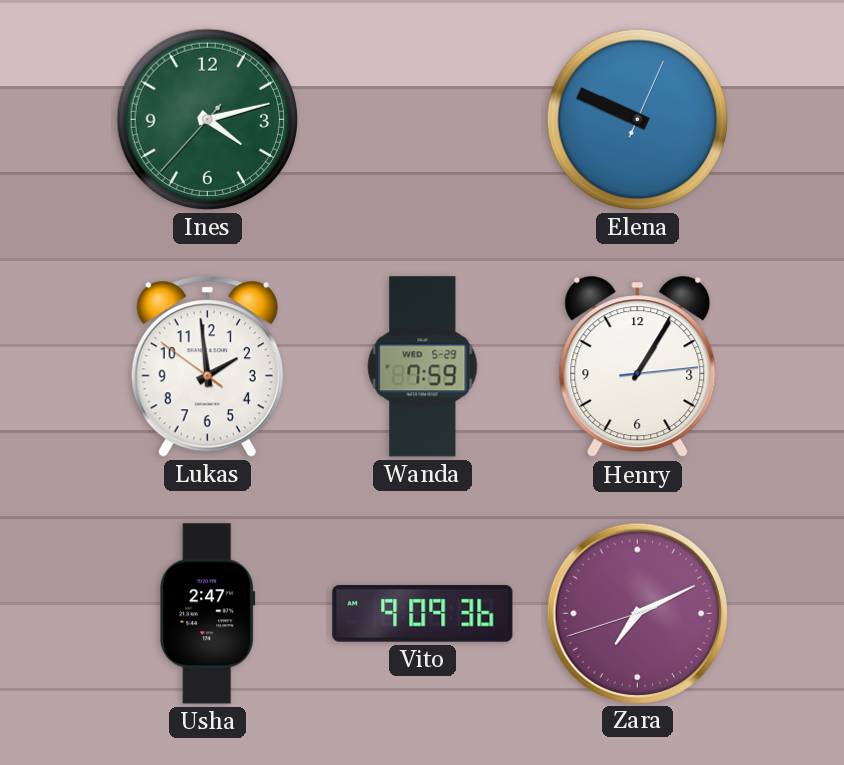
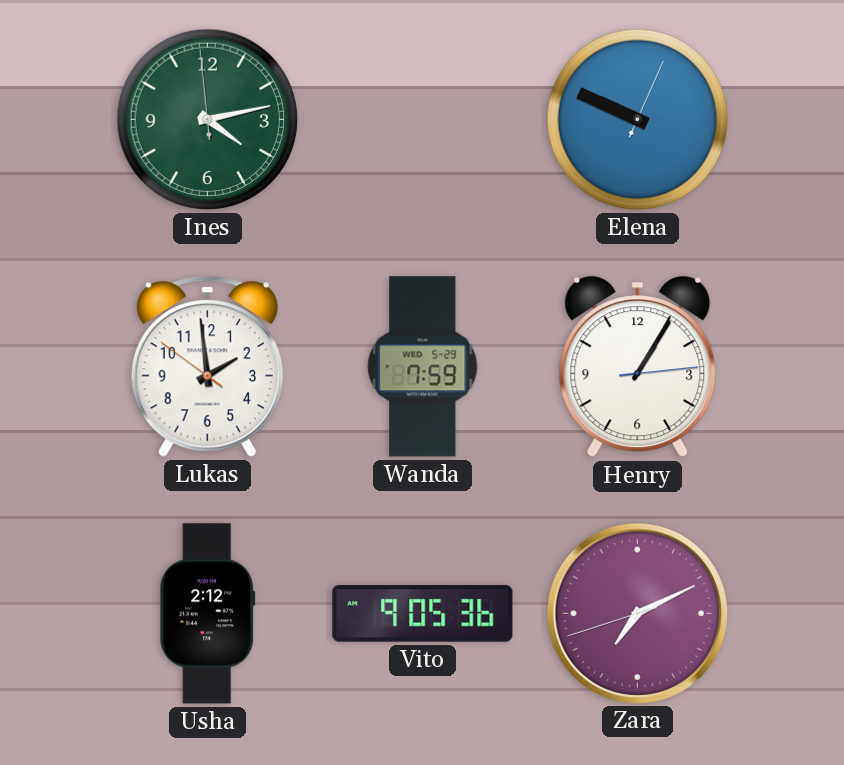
Ines: 4:12:37 -> 4:12:59 (207, 119)
Usha: 2:47 -> 2:12 (208, 614)
Vito: 9:09 -> 9:05 (423, 614)
